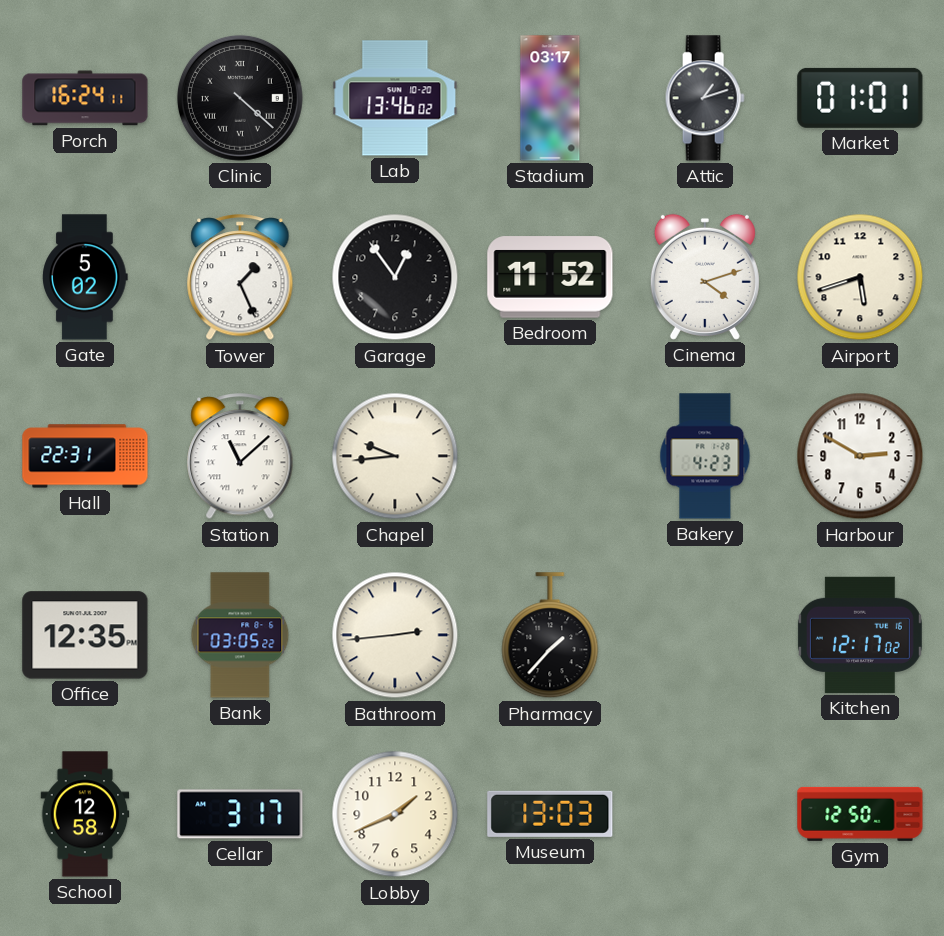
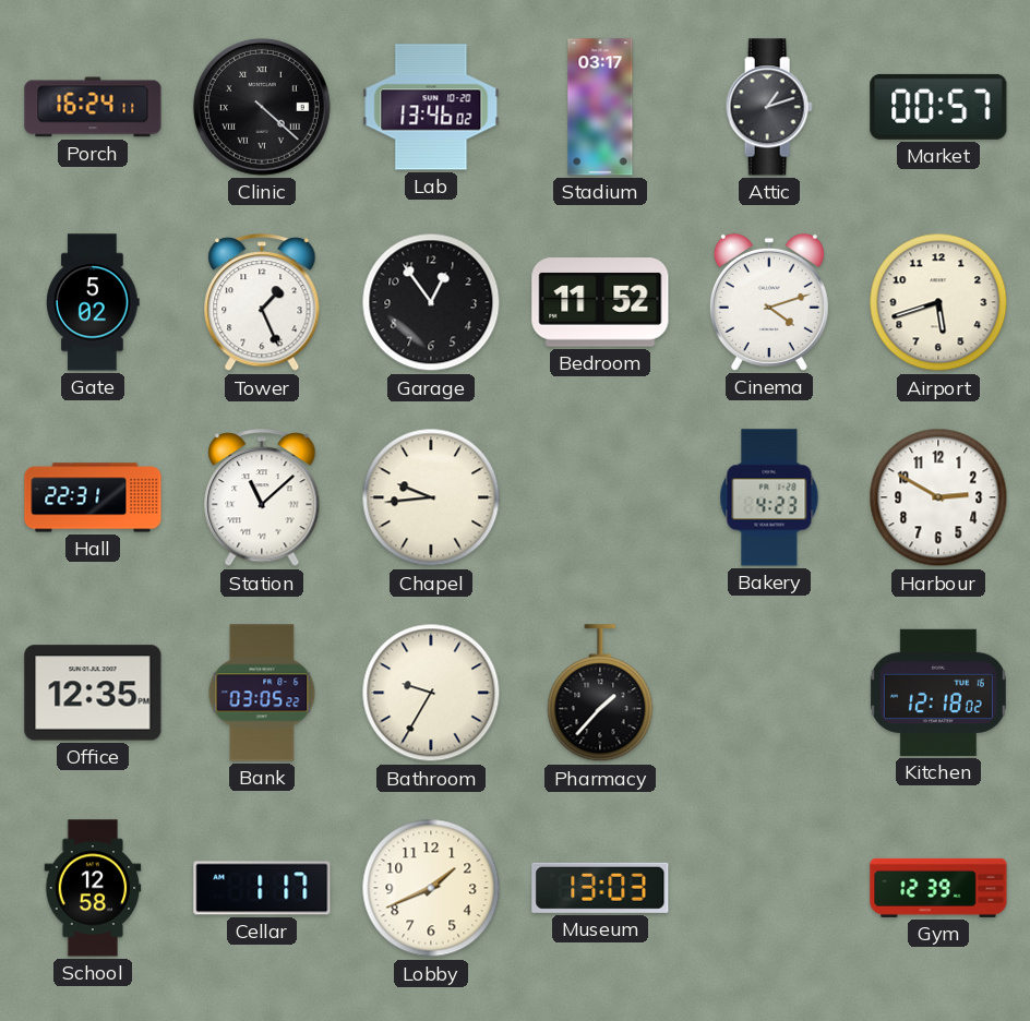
Market: 01:01 -> 00:57 (938, 107)
Bathroom: 2:44 -> 9:35 (431, 693)
Kitchen: 12:17 -> 12:18 (938, 693)
Cellar: 3:17 -> 1:17 (262, 888)
Gym: 12:50 -> 12:39 (938, 888)
